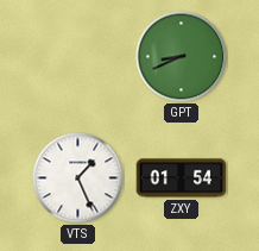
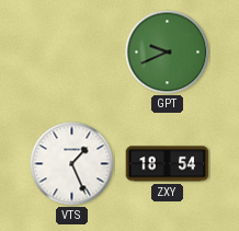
GPT: 8:41 -> 9:41 (168, 53)
ZXY: 01:54 -> 18:54 (168, 164)
